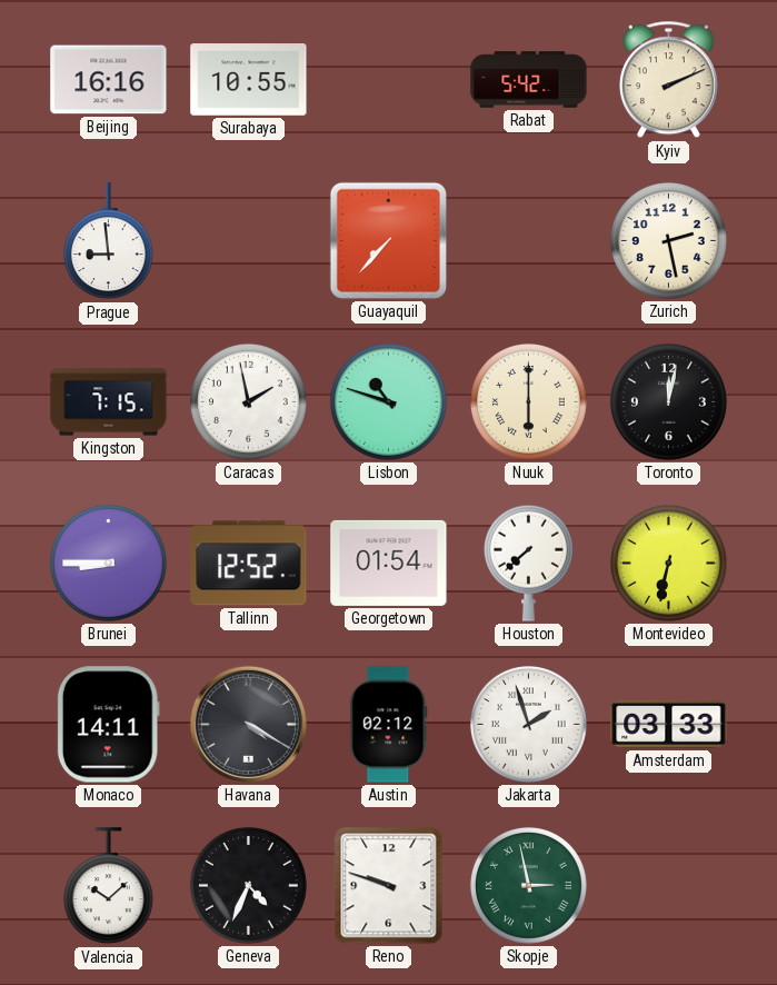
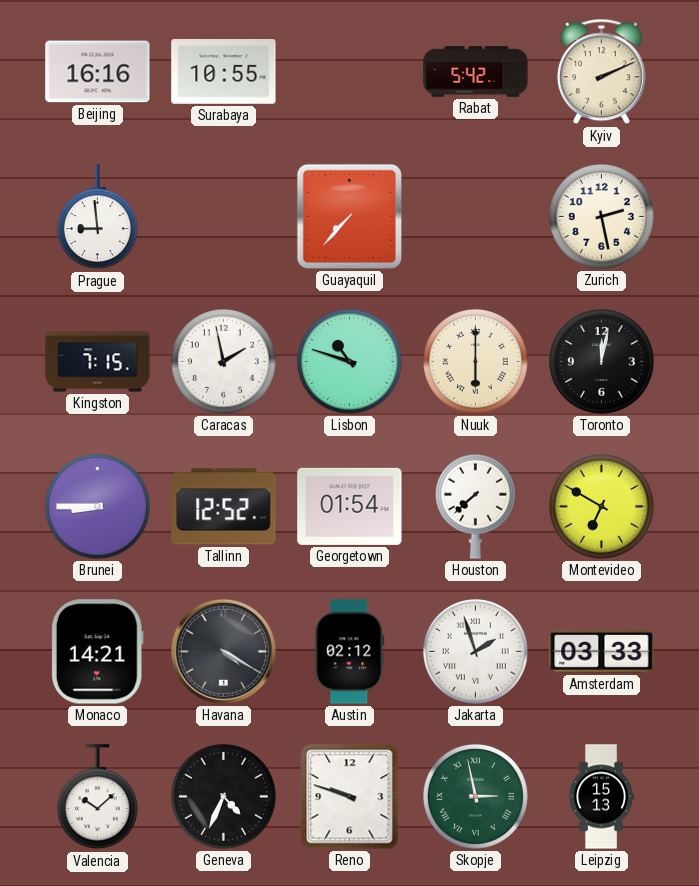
Montevideo: 6:32 -> 6:50 (601, 506)
Monaco: 14:11 -> 14:21 (97, 652)
Leipzig: none -> 15:13 (601, 797)
